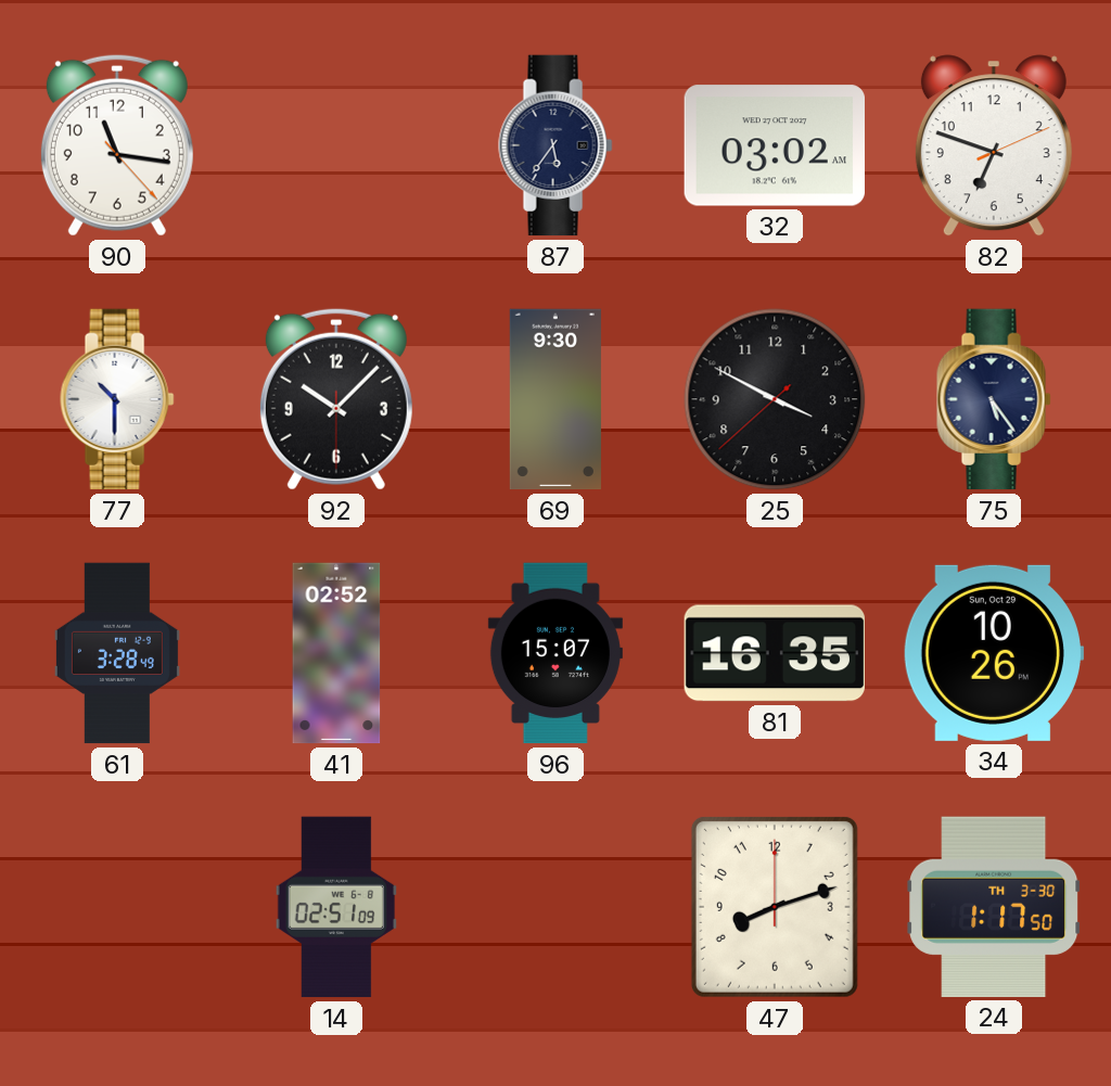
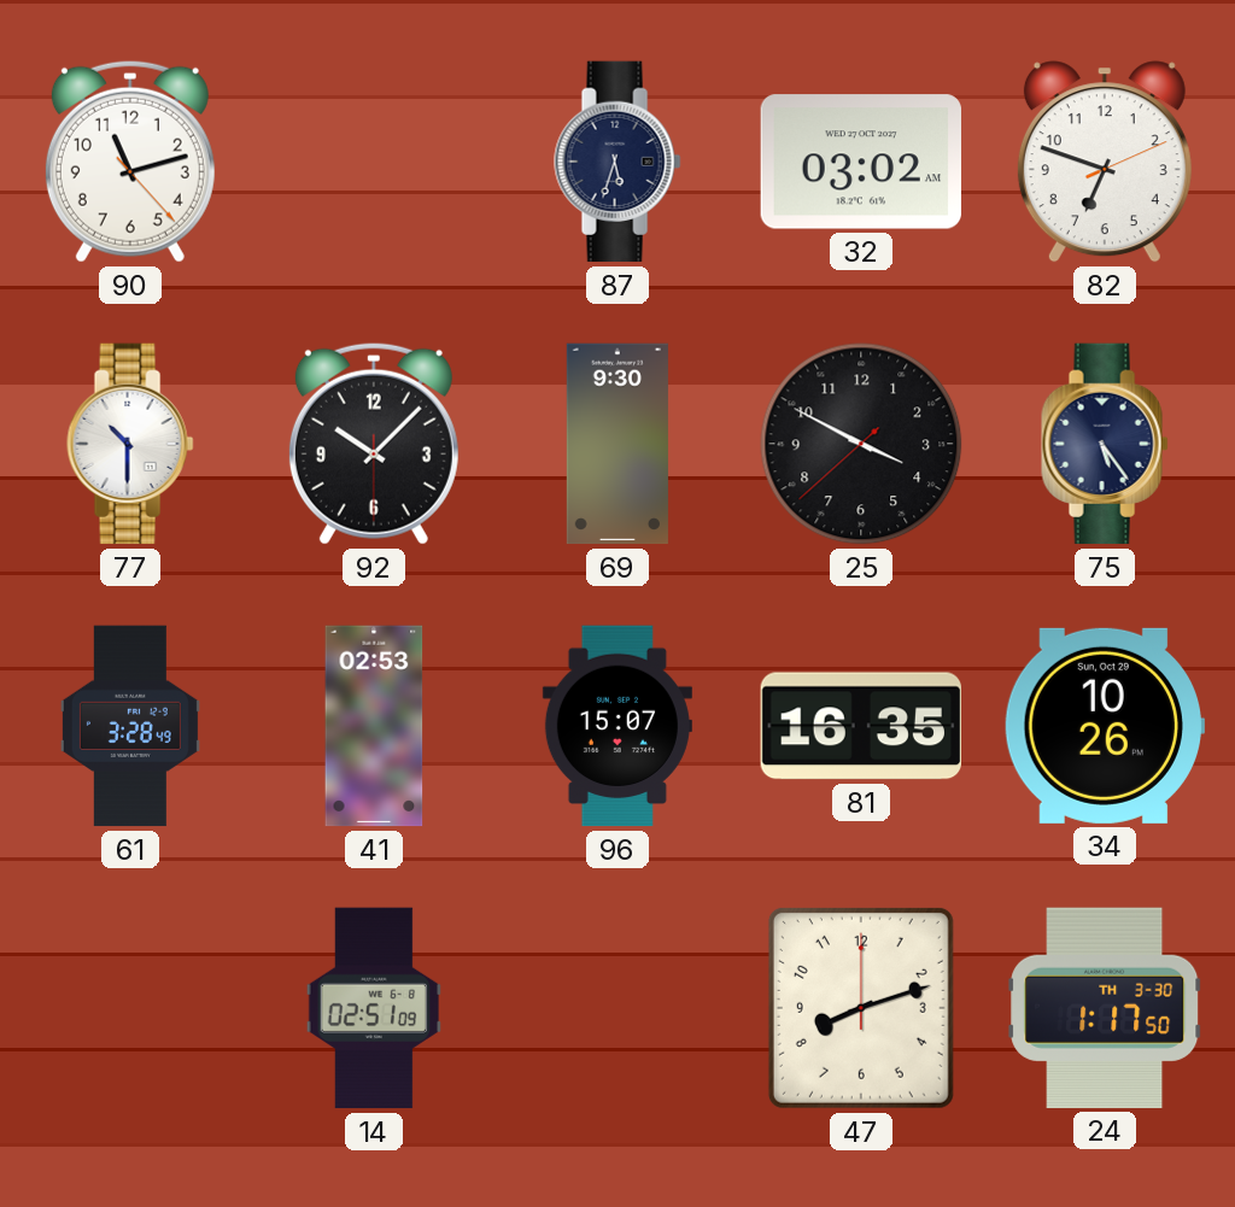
90: 11:16 -> 11:12 (130, 162)
87: 5:36 -> 5:33 (617, 162)
41: 02:52 -> 02:53 (374, 726)
